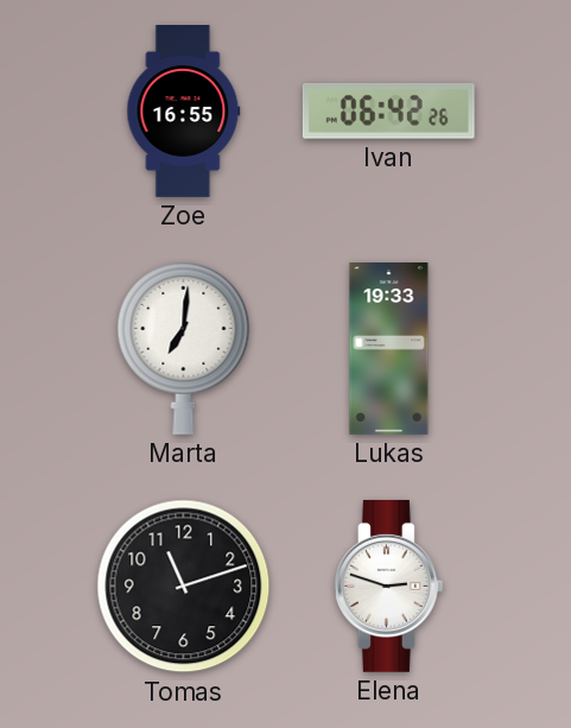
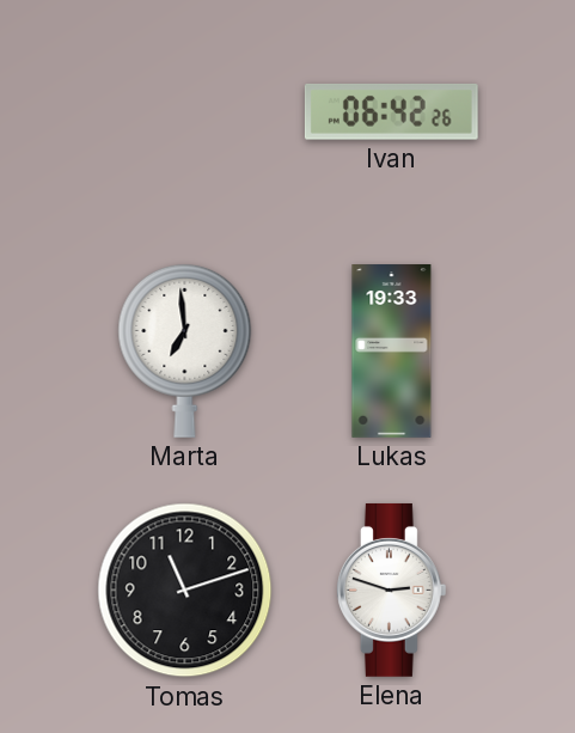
Zoe: 16:55 -> none (184, 112)
Marta: 7:01 -> 6:59 (185, 350)
